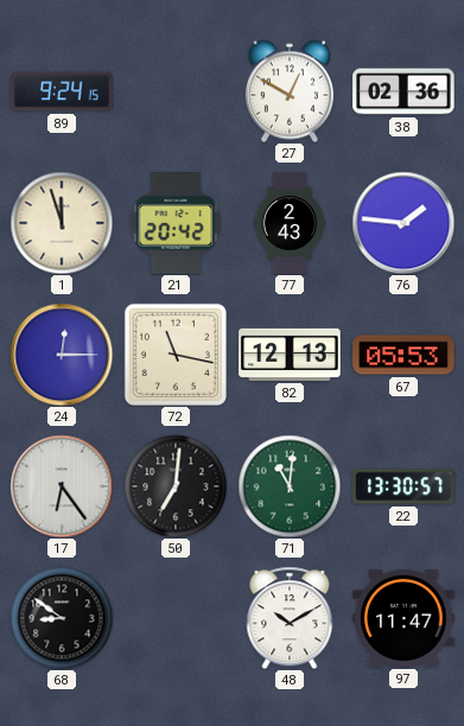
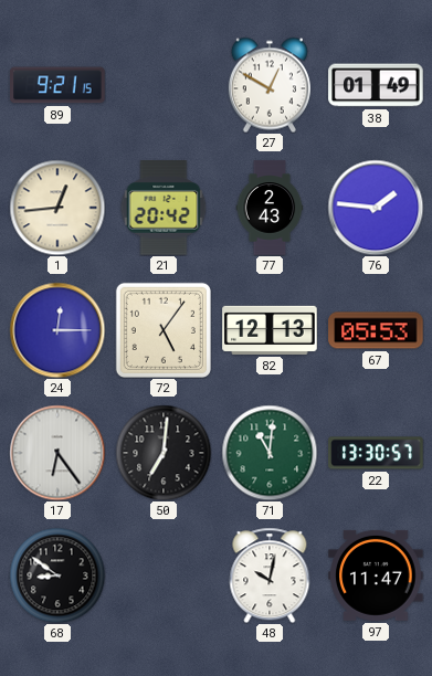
89: 9:24 -> 9:21 (57, 85)
38: 02:36 -> 01:49 (376, 85)
1: 11:57 -> 12:44 (57, 208)
72: 11:17 -> 5:06 (164, 330)
48: 10:10 -> 10:02 (270, 575)
